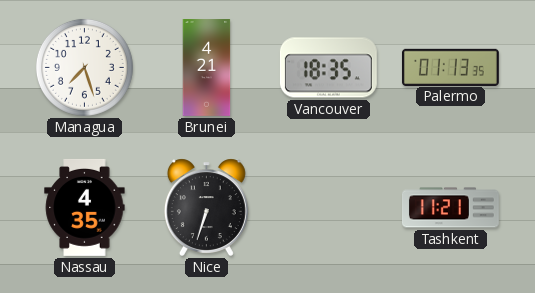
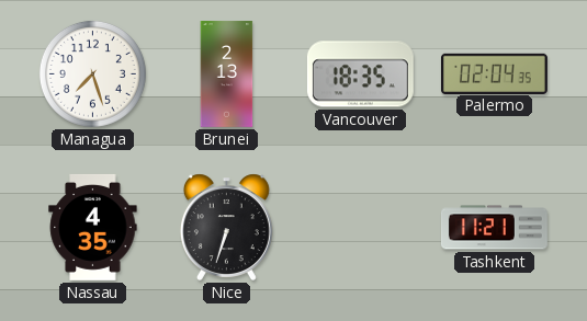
Brunei: 4:21 -> 2:13 (227, 74)
Palermo: 01:13 -> 02:04 (494, 73)
